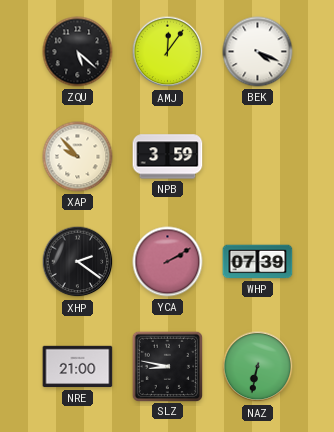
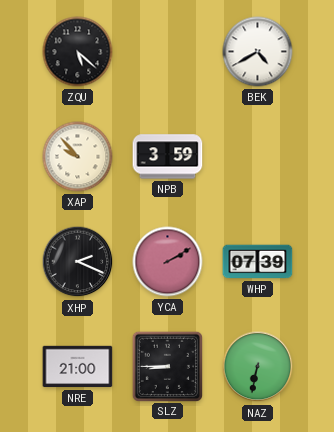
AMJ: 12:06 -> none (168, 52)
BEK: 4:19 -> 4:40 (258, 52)
XHP: 2:21 -> 2:19 (78, 262)
SLZ: 8:47 -> 8:45 (167, 366)
